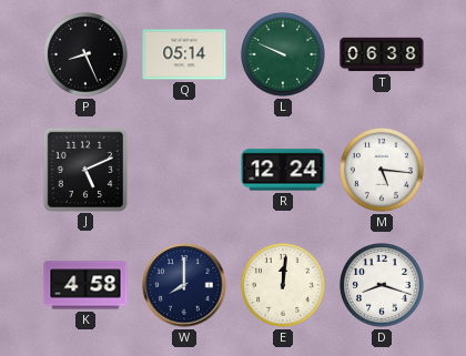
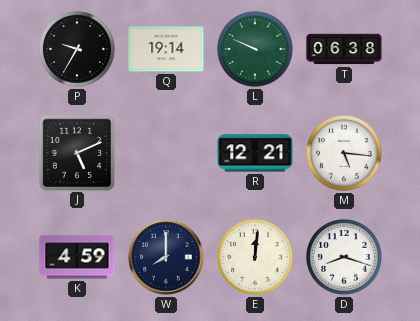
P: 8:26 -> 9:35 (78, 50)
Q: 05:14 -> 19:14 (166, 49)
R: 12:24 -> 12:21 (255, 153)
K: 4:58 -> 4:59 (77, 257)
